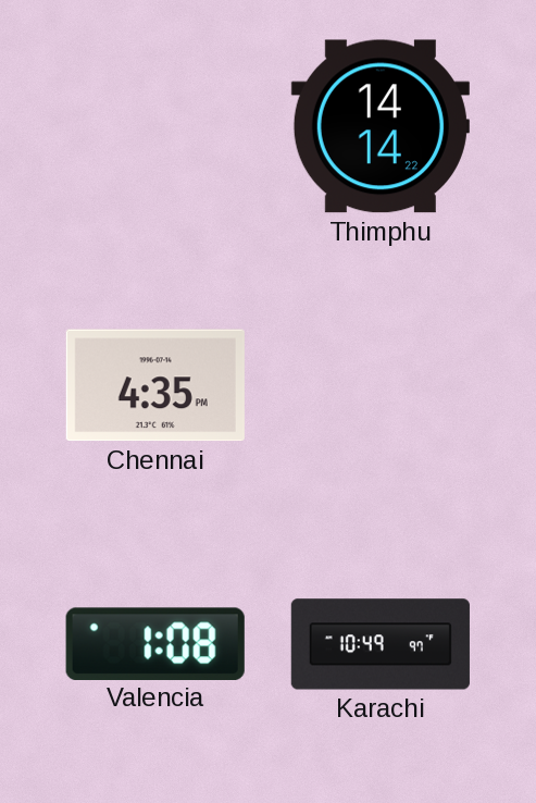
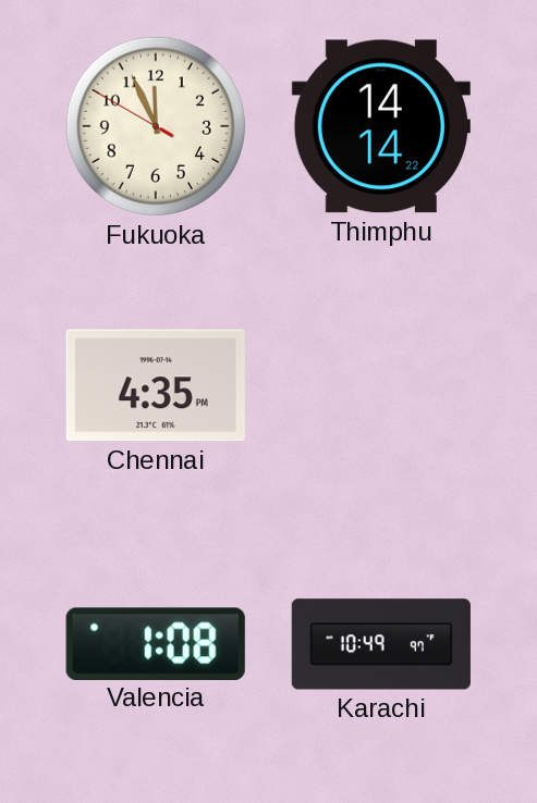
Fukuoka: none -> 11:55 (156, 126)
